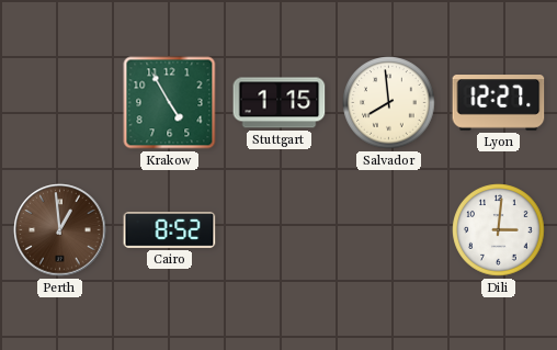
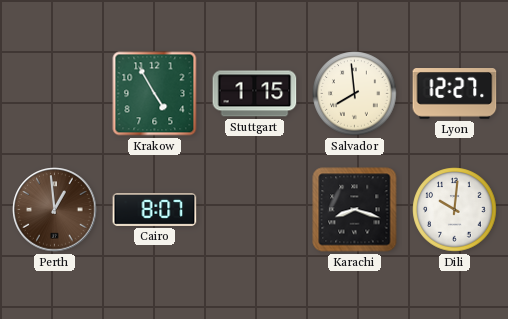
Cairo: 8:52 -> 8:07 (155, 210)
Karachi: none -> 8:18 (355, 210)
Dili: 3:01 -> 10:01 (455, 210)
